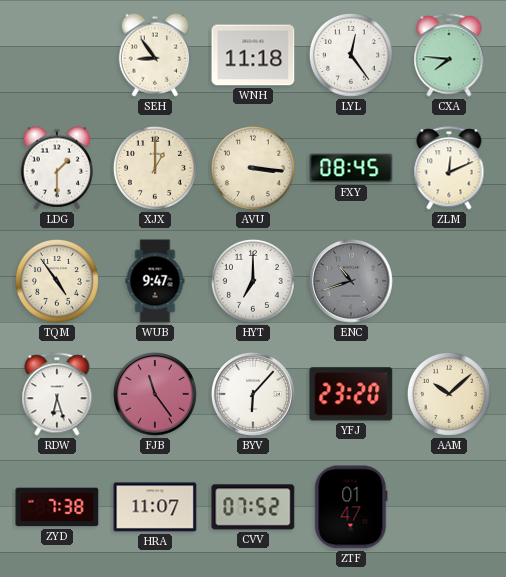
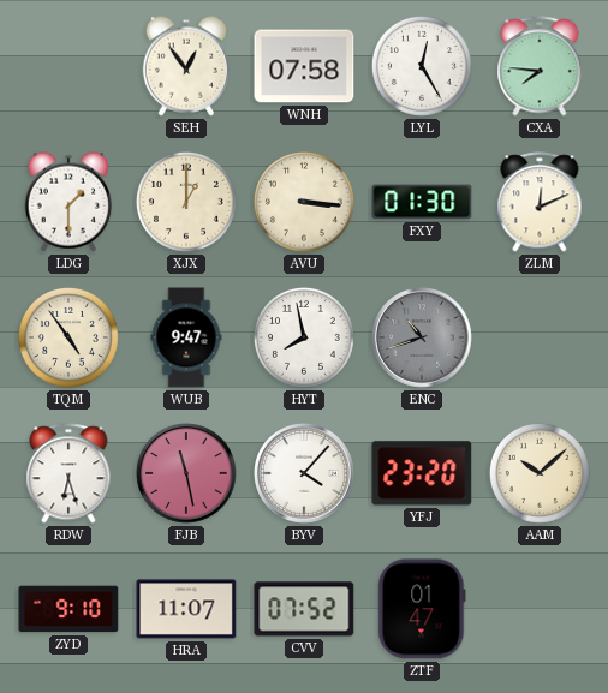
SEH: 8:54 -> 12:54 (186, 66)
WNH: 11:18 -> 07:58 (304, 66)
LYL: 12:24 -> 12:25 (422, 66)
FXY: 08:45 -> 01:30 (422, 202)
HYT: 7:00 -> 7:58 (304, 337)
FJB: 11:24 -> 11:28 (186, 473)
BYV: 6:07 -> 4:07 (304, 473)
ZYD: 7:38 -> 9:10 (68, 609)
